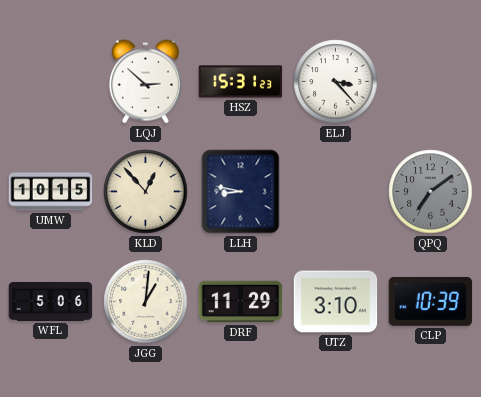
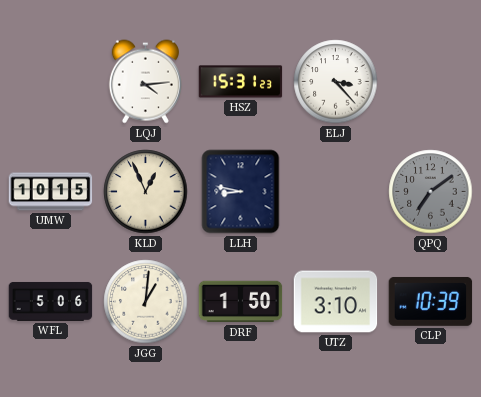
LQJ: 2:52 -> 4:14 (145, 82)
KLD: 12:53 -> 12:56 (146, 192)
DRF: 11:29 -> 1:50 (241, 302)
